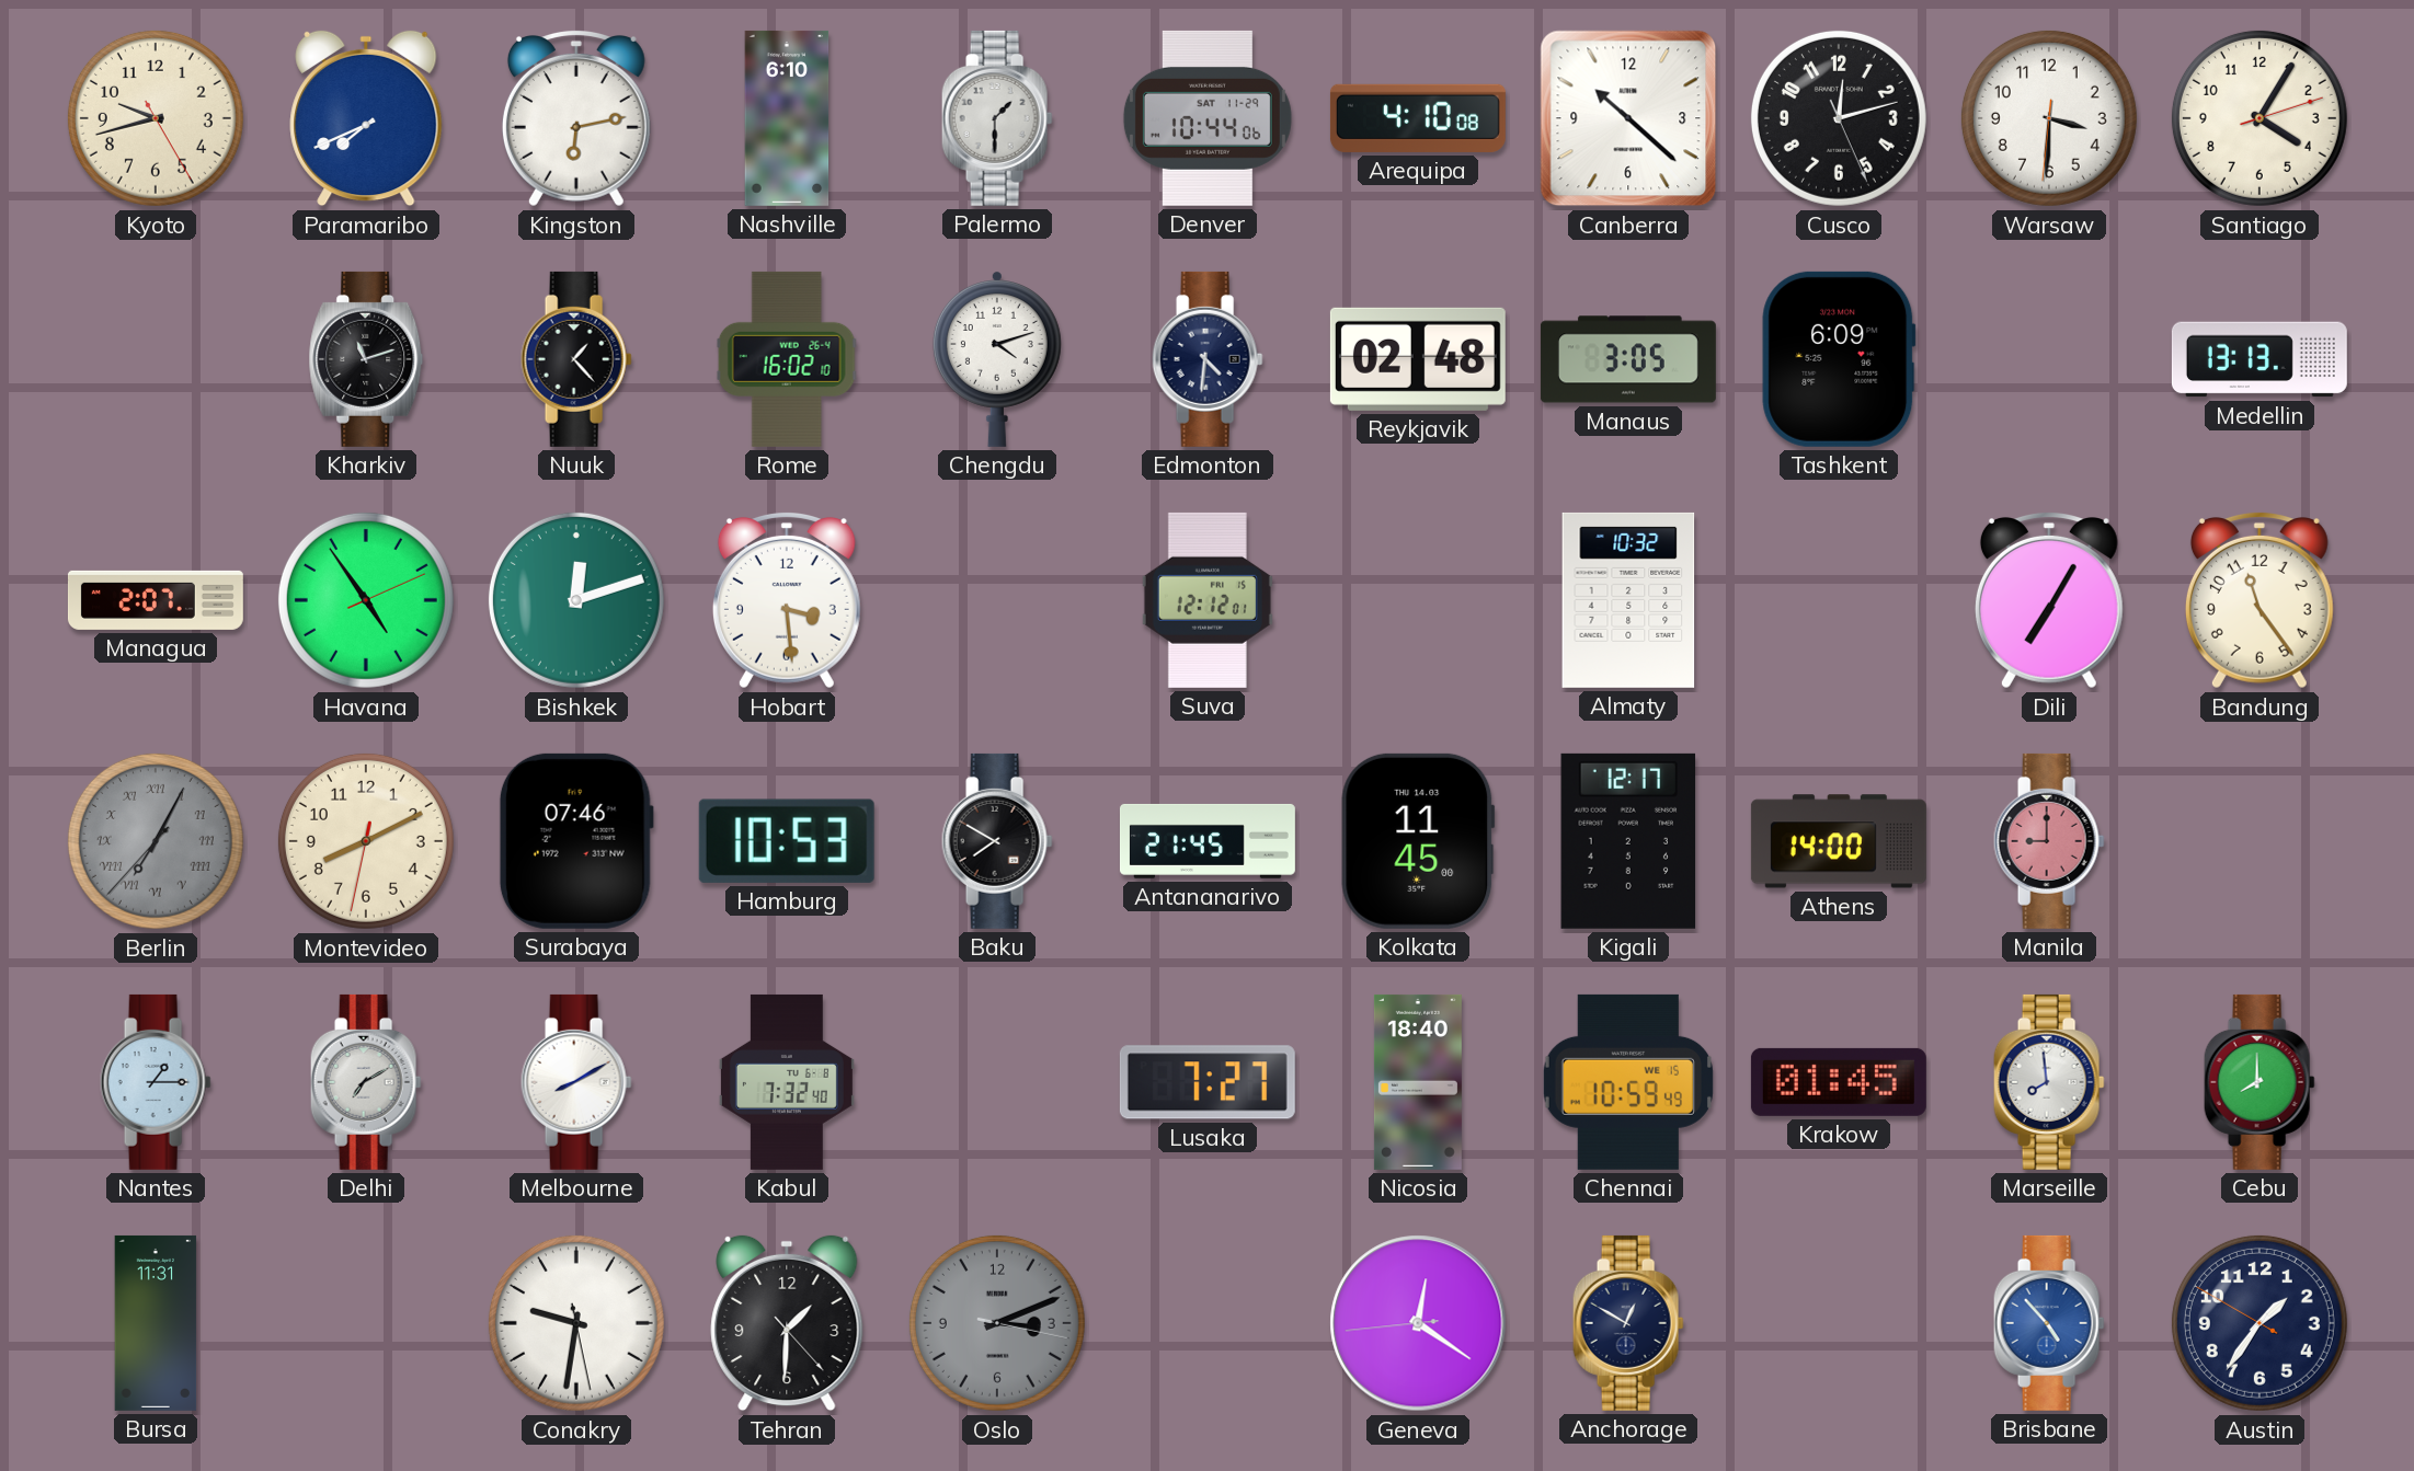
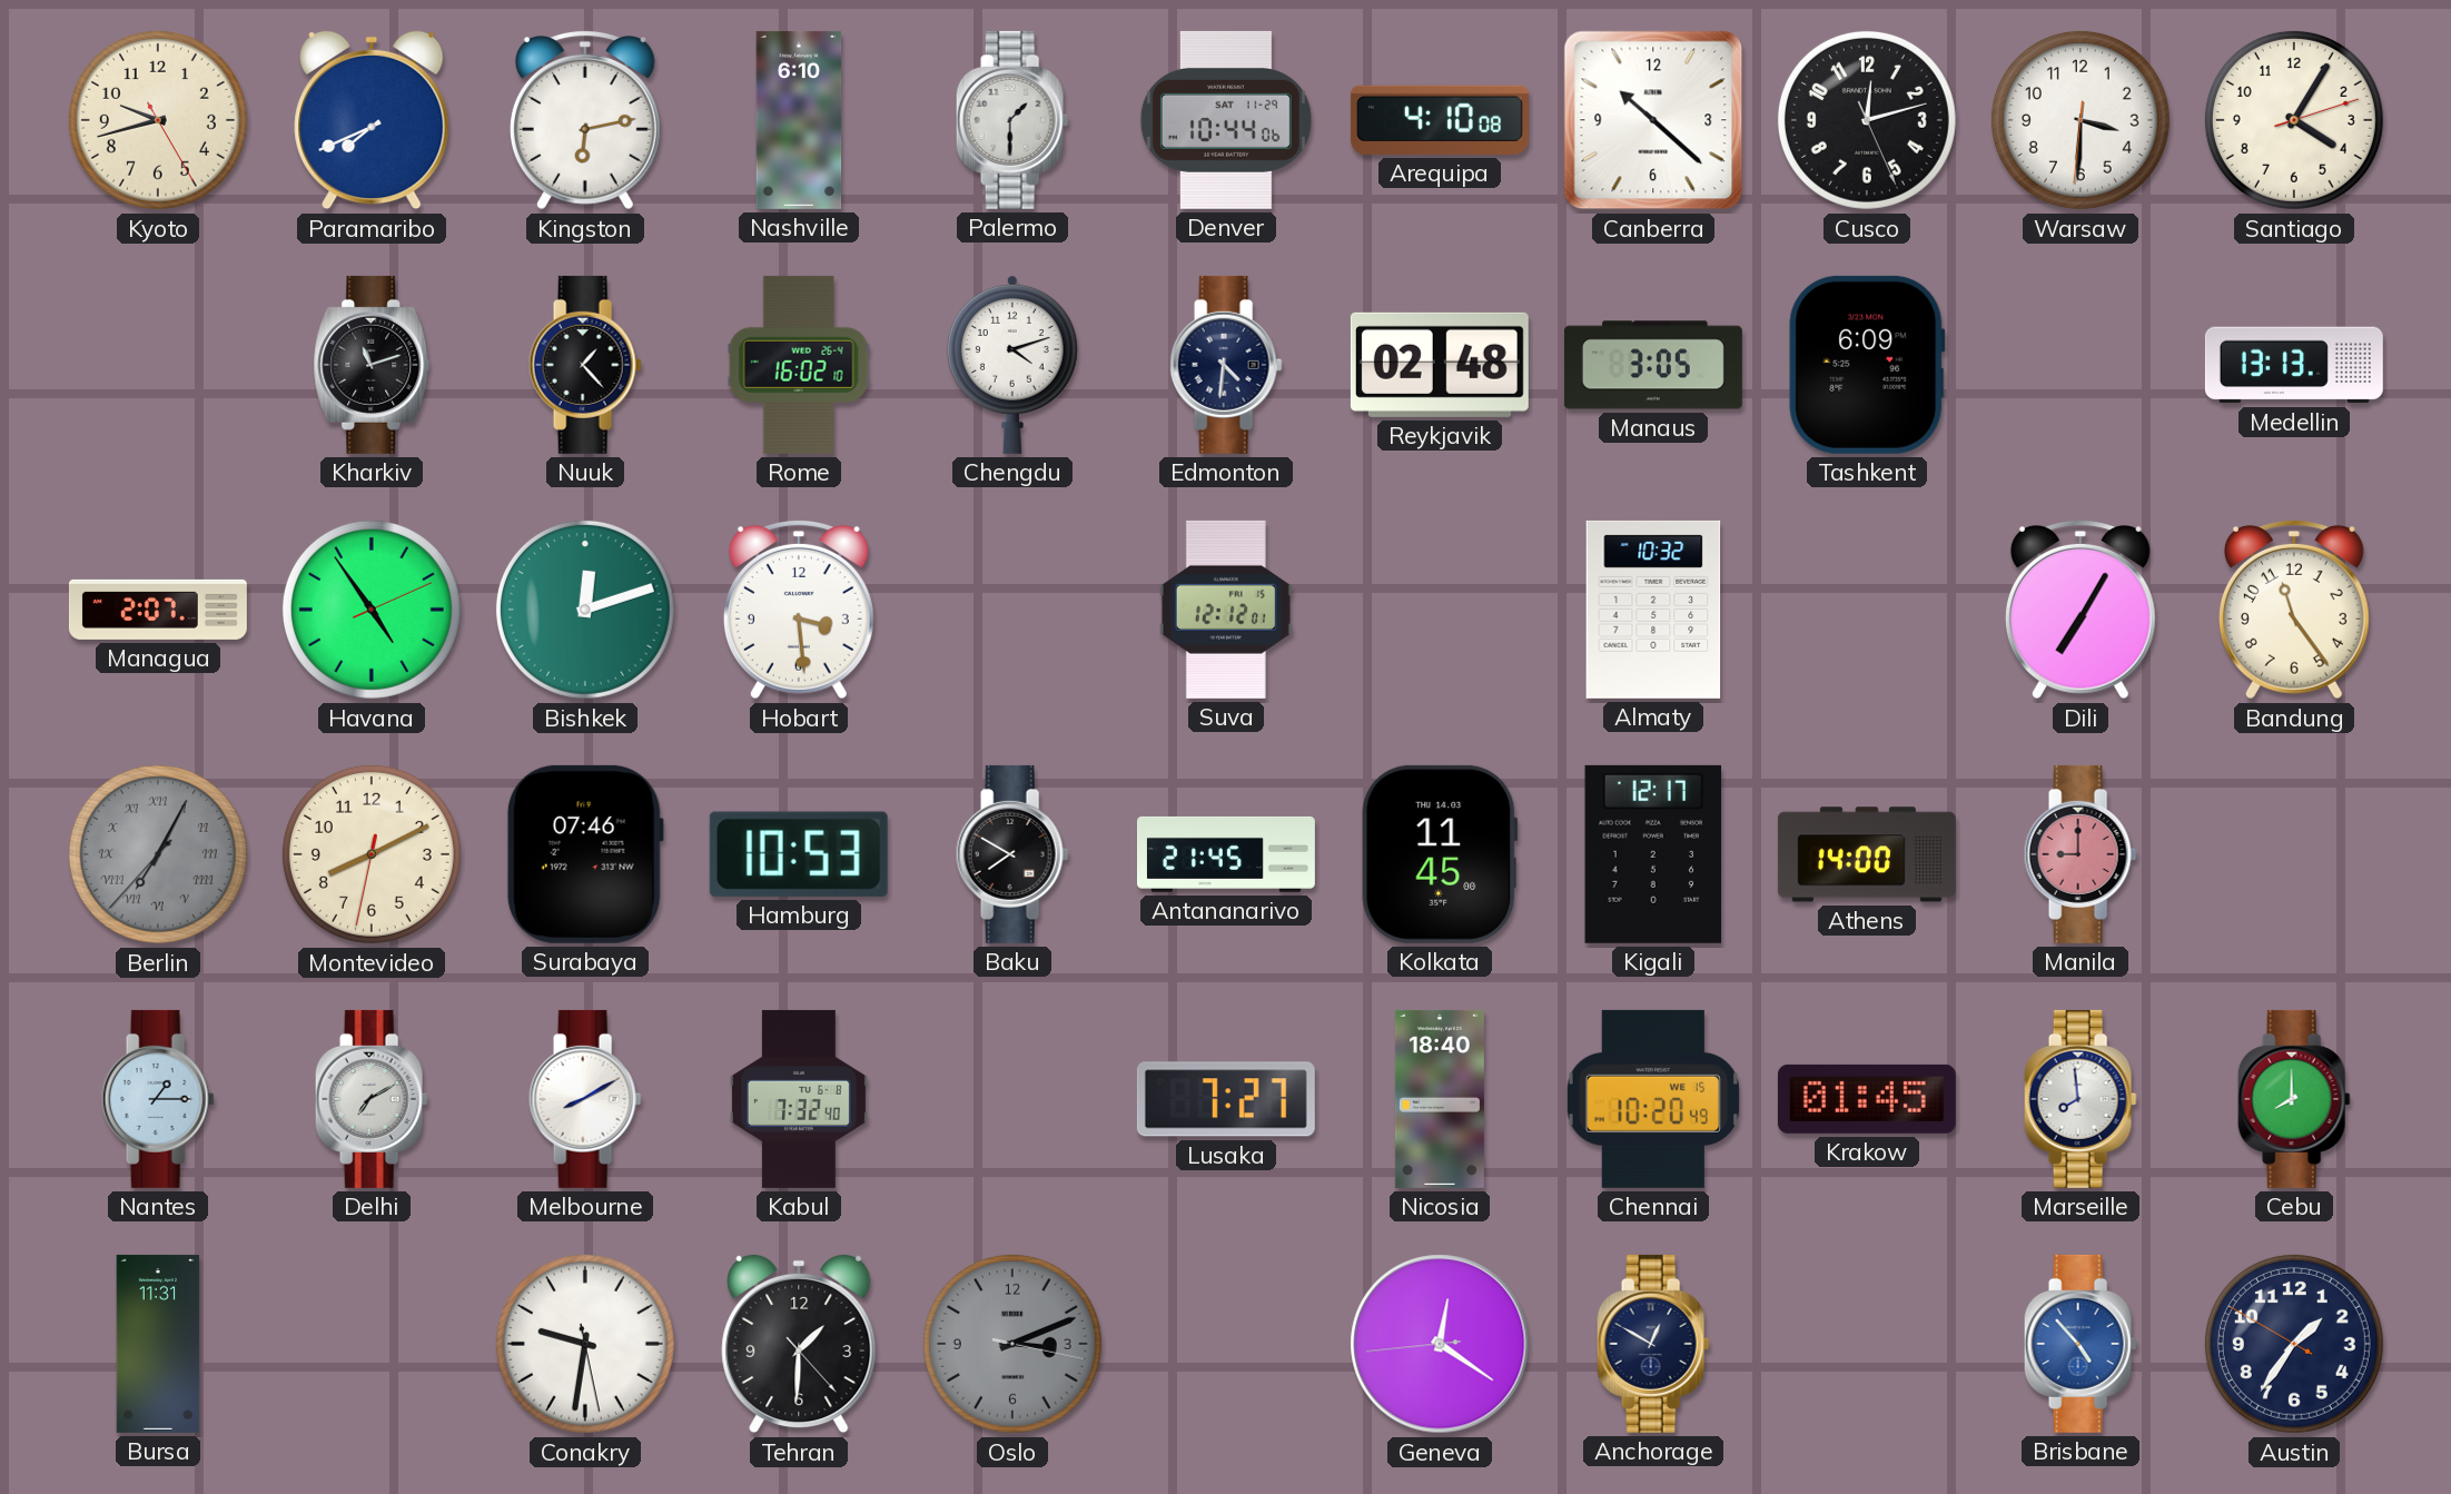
Chennai: 10:59 -> 10:20 (1653, 1099)
